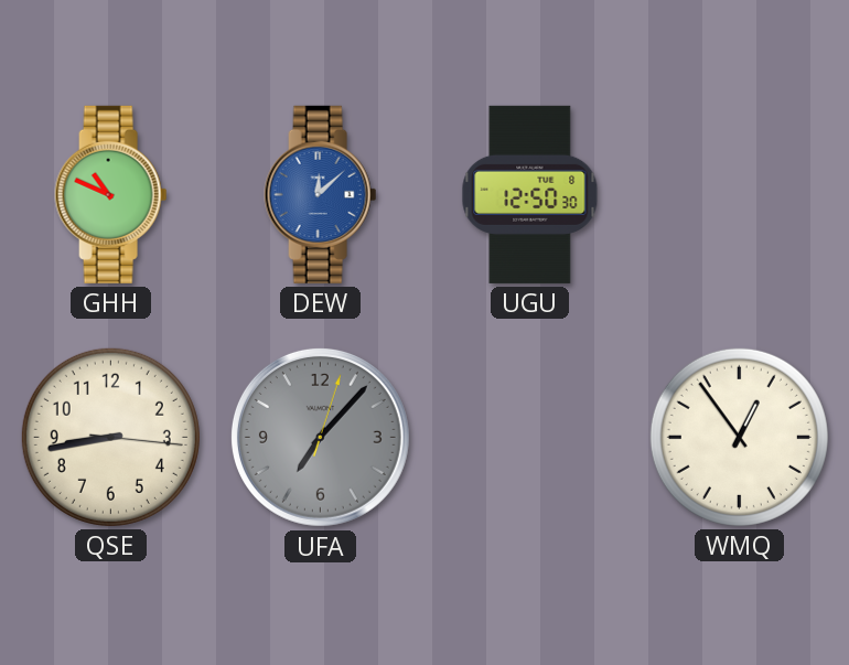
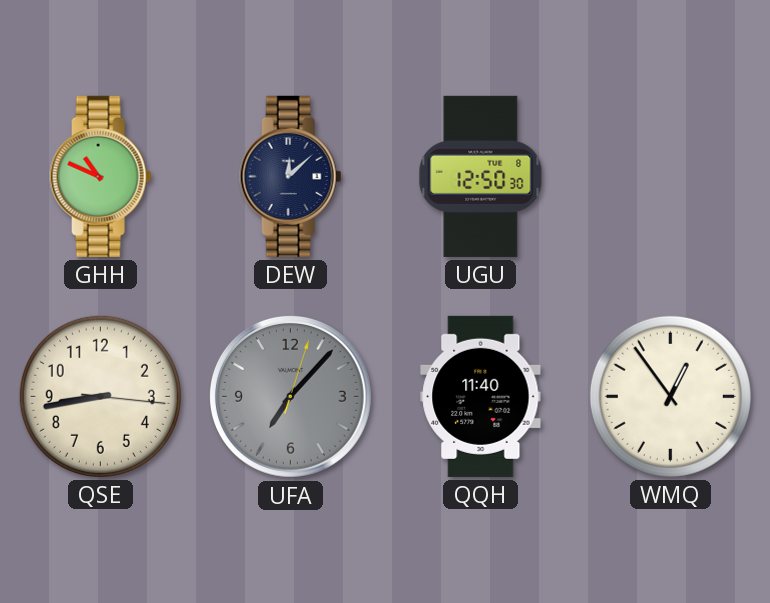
DEW dial: blue -> navy (291, 176)
QQH: none -> 11:40 (481, 396)
